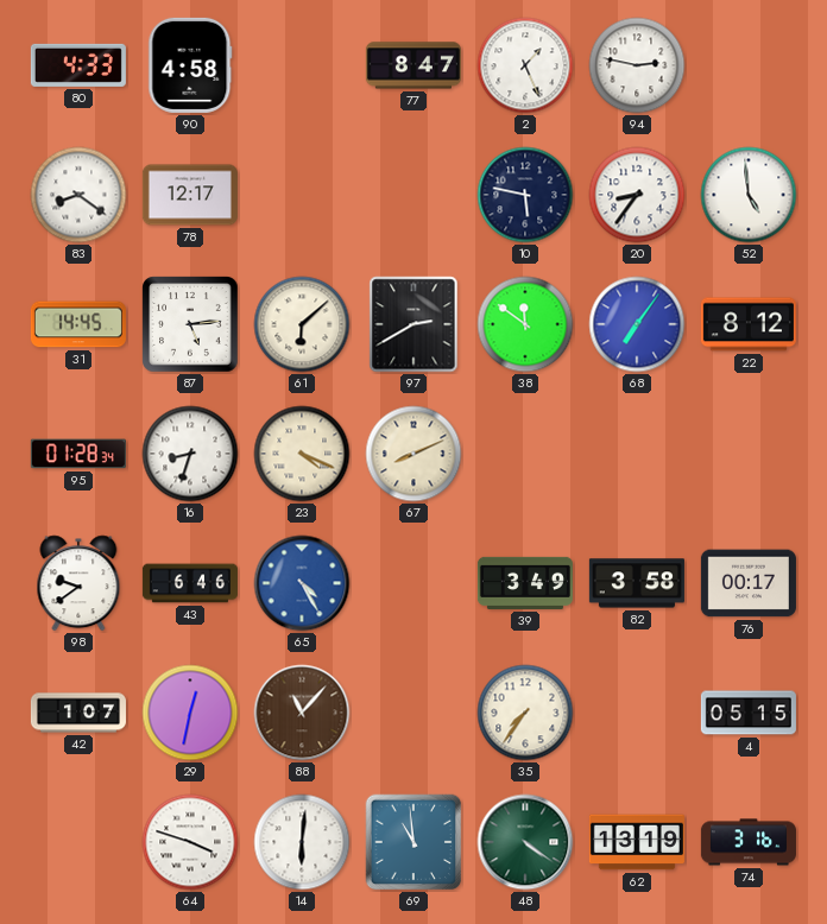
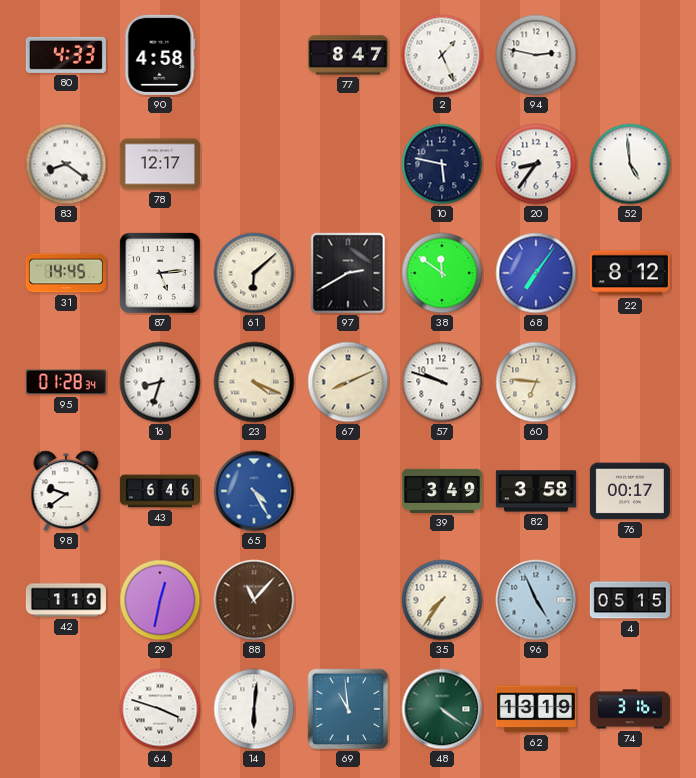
57: none -> 9:48 (442, 382)
60: none -> 6:46 (536, 382)
42: 1:07 -> 1:10 (66, 600)
96: none -> 4:56 (536, 600)
